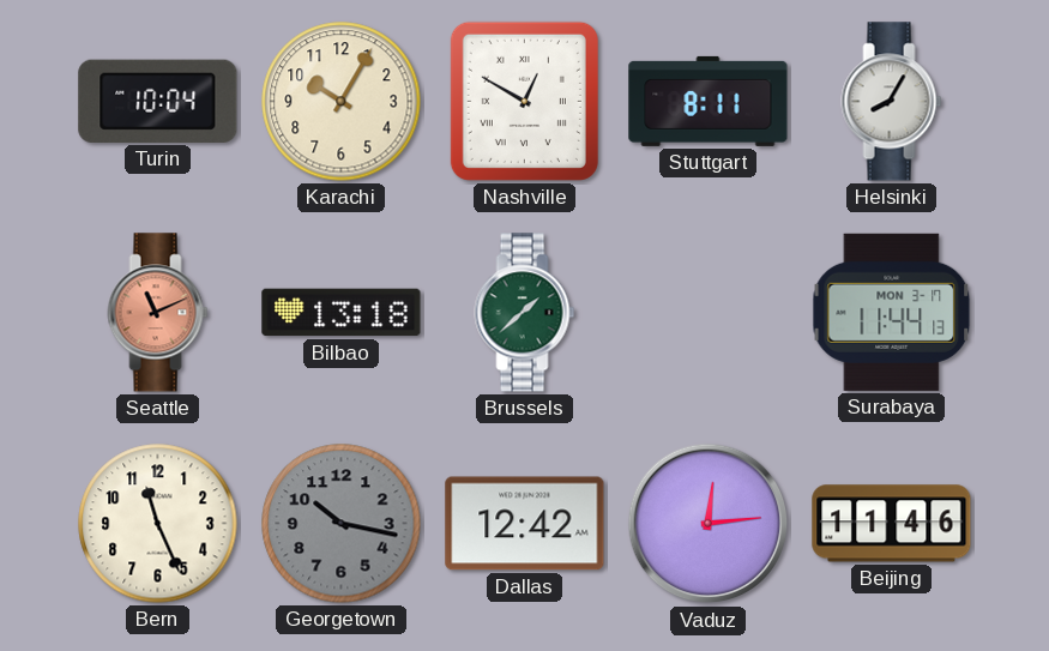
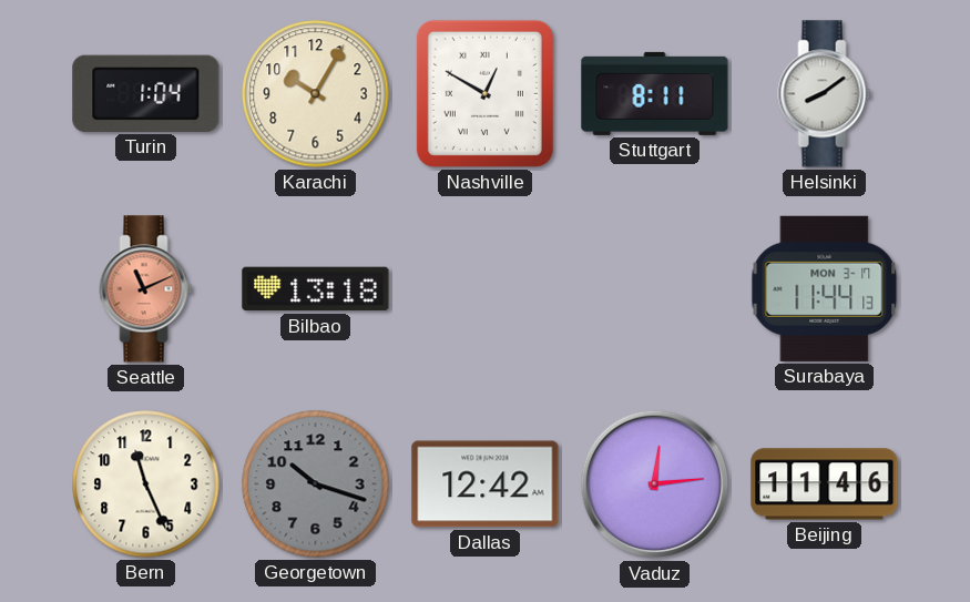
Turin: 10:04 -> 1:04 (146, 93)
Helsinki: 8:05 -> 8:09 (825, 94)
Brussels: 1:38 -> none (525, 313)
Georgetown: 10:17 -> 10:18 (316, 484)
